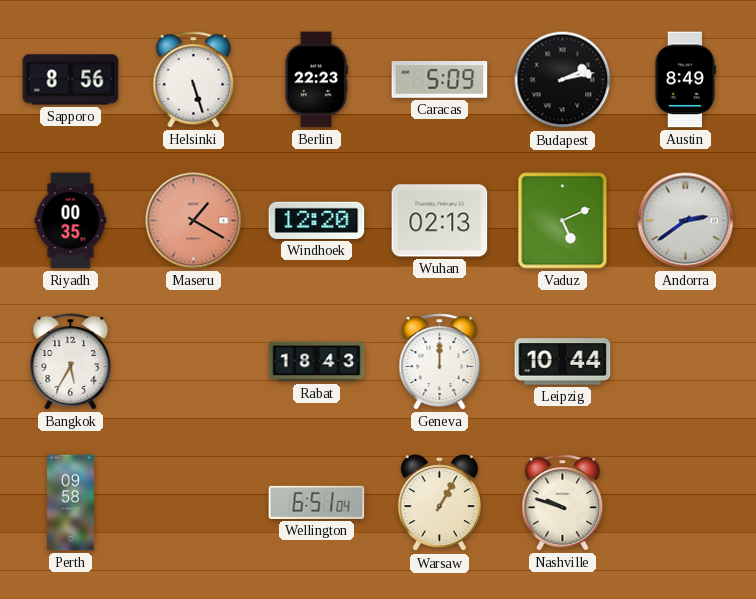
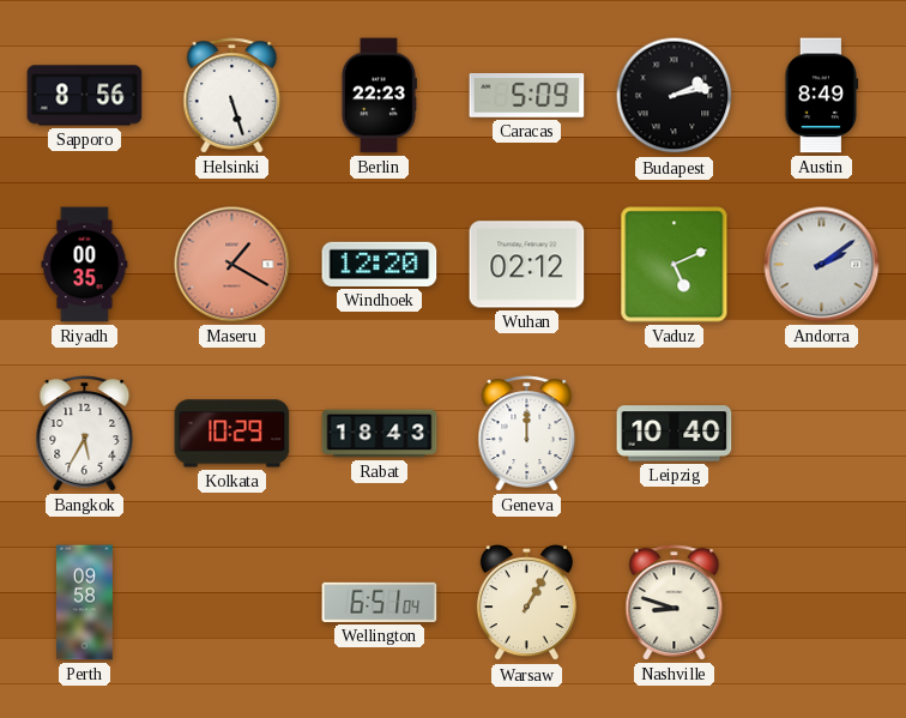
Wuhan: 02:13 -> 02:12 (527, 265)
Andorra: 2:39 -> 2:09 (822, 265)
Kolkata: none -> 10:29 (232, 434)
Leipzig: 10:44 -> 10:40 (675, 434)
Nashville: 9:48 -> 8:48 (675, 603)
